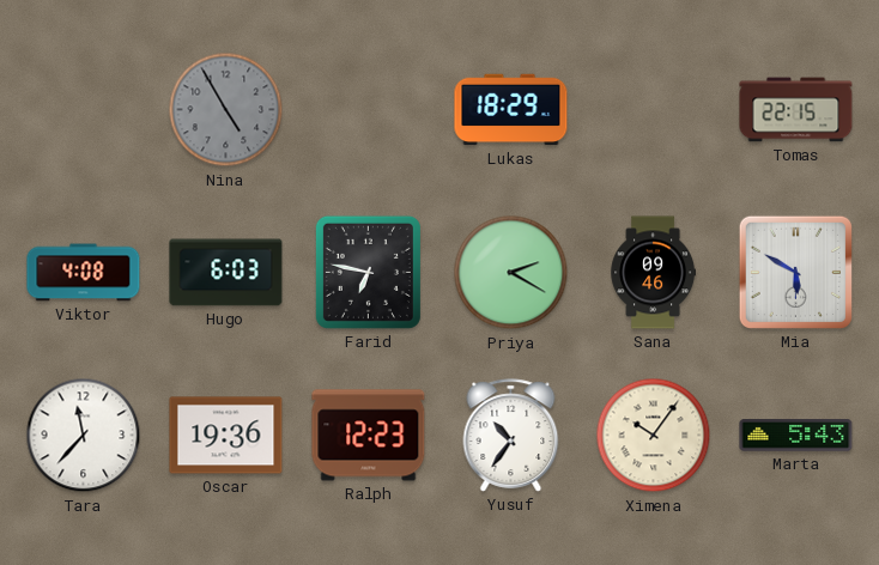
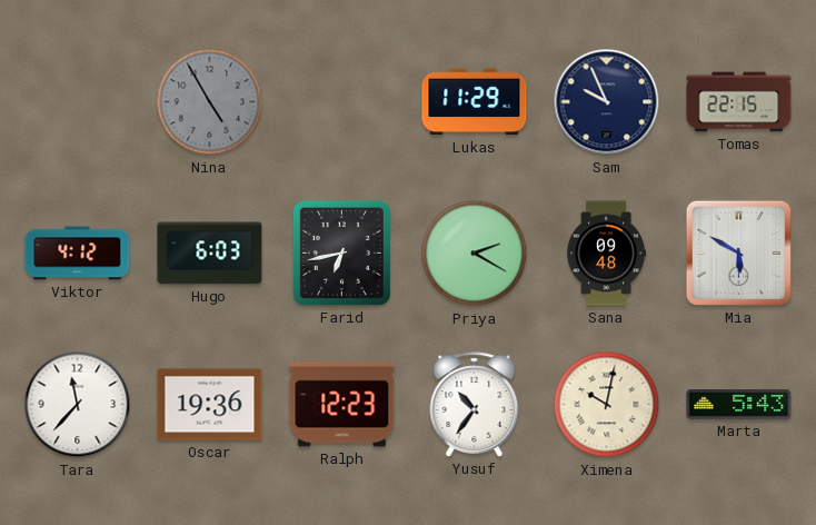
Lukas: 18:29 -> 11:29 (475, 102)
Sam: none -> 9:56 (607, 102)
Viktor: 4:08 -> 4:12 (78, 254)
Farid: 6:47 -> 6:43 (341, 252)
Sana: 09:46 -> 09:48 (607, 254)
Ximena: 10:06 -> 10:02 (607, 405)
